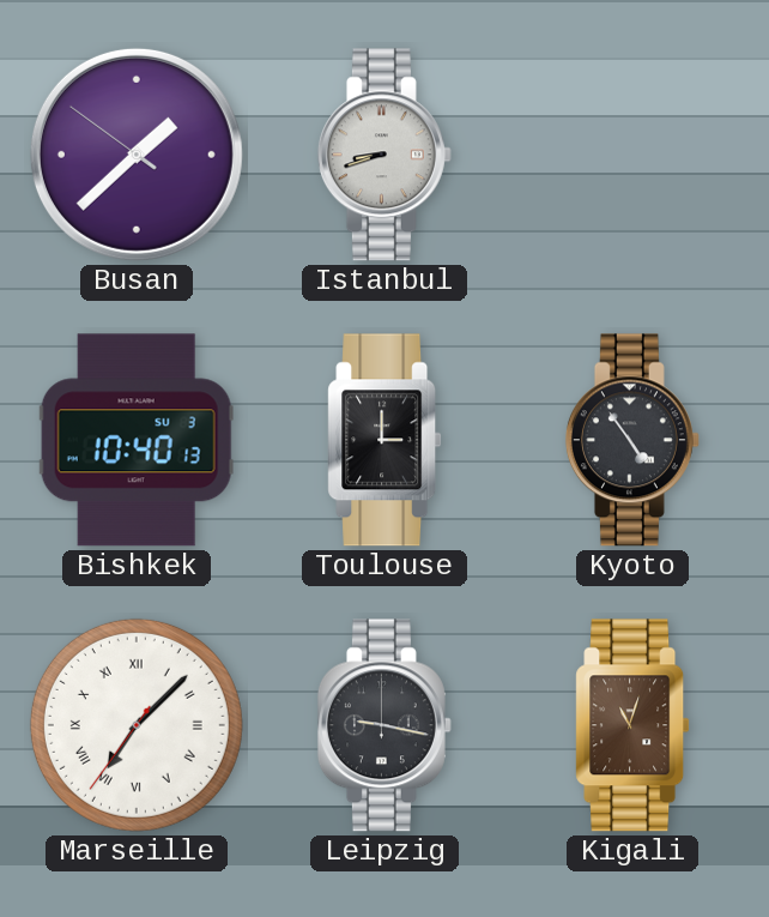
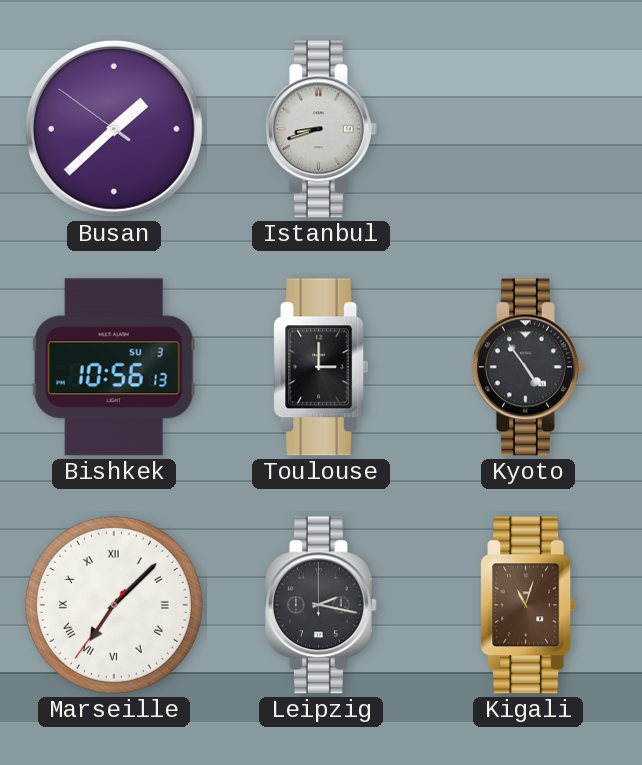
Bishkek: 10:40 -> 10:56 (114, 367)
Leipzig: 9:17 -> 2:17 (321, 605)
